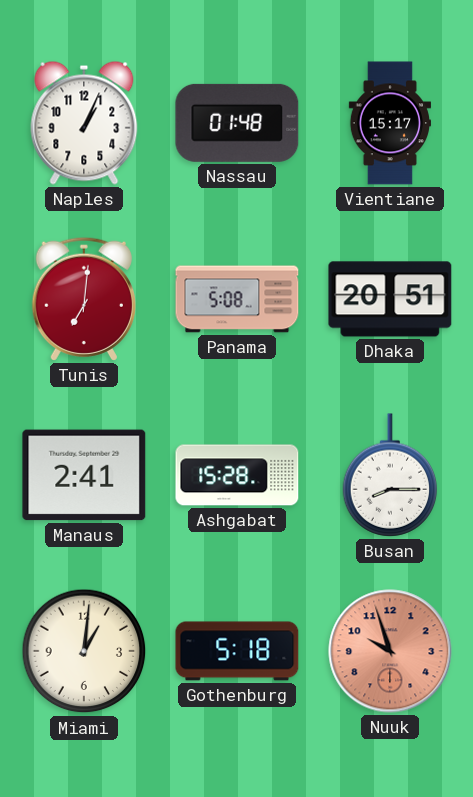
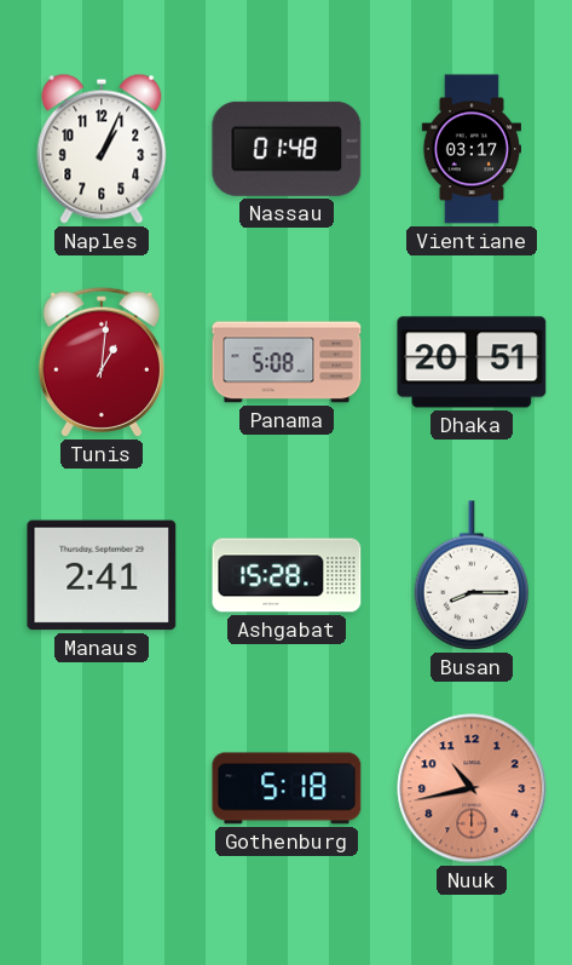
Vientiane: 15:17 -> 03:17 (470, 149)
Tunis: 7:01 -> 1:01 (102, 362)
Miami: 1:01 -> none (84, 651)
Nuuk: 9:57 -> 10:43 (472, 788)
